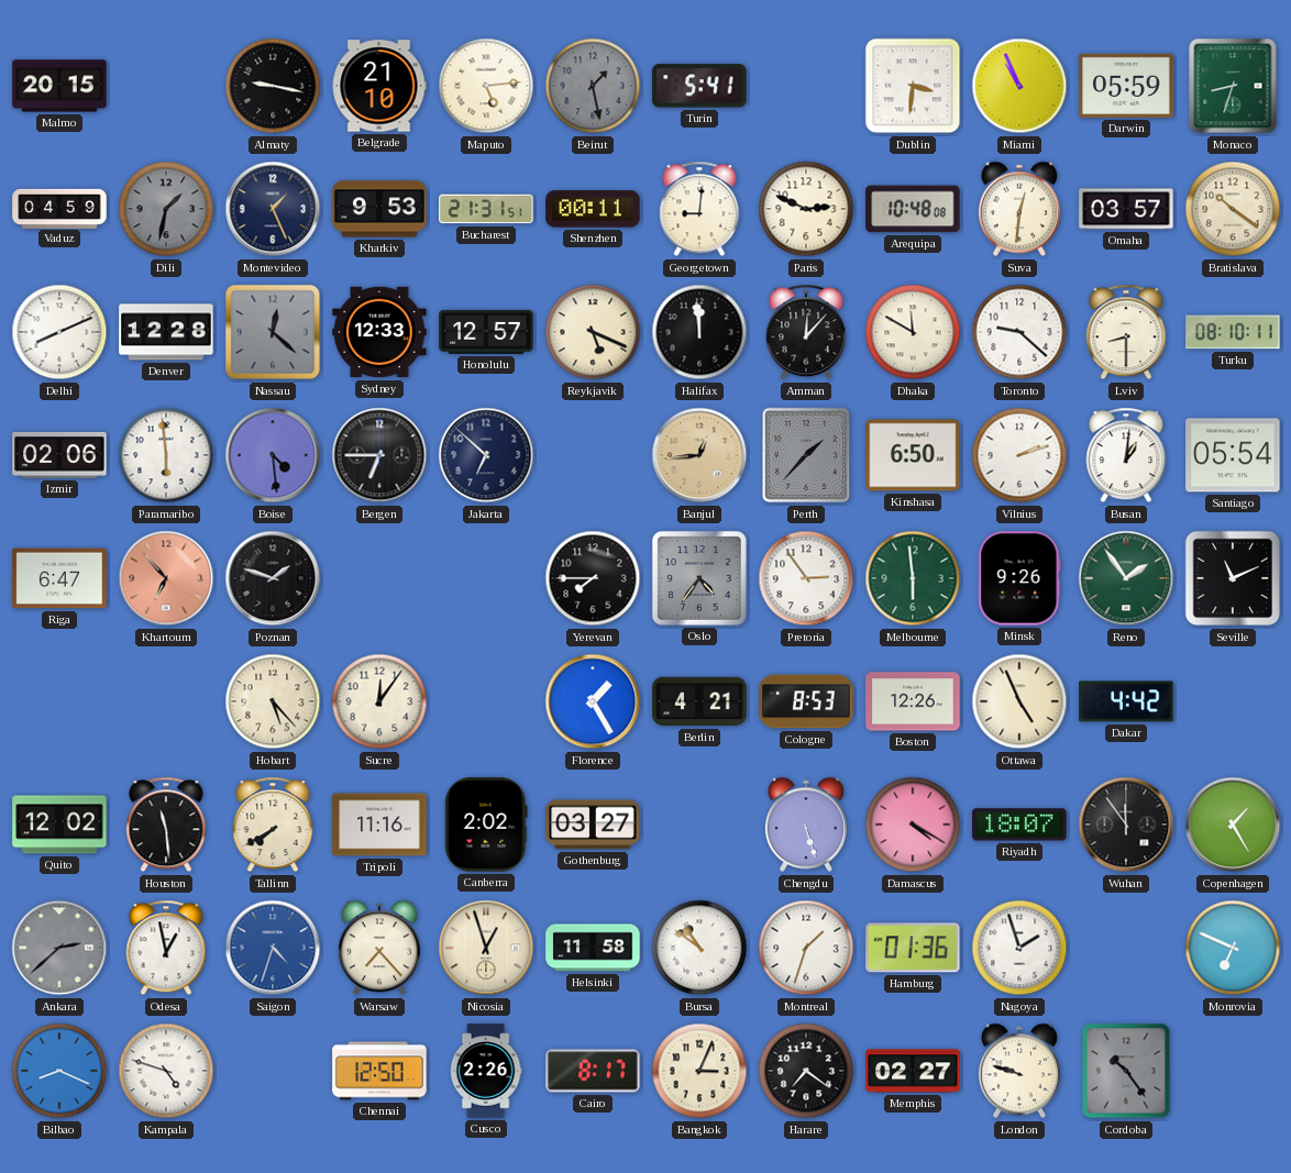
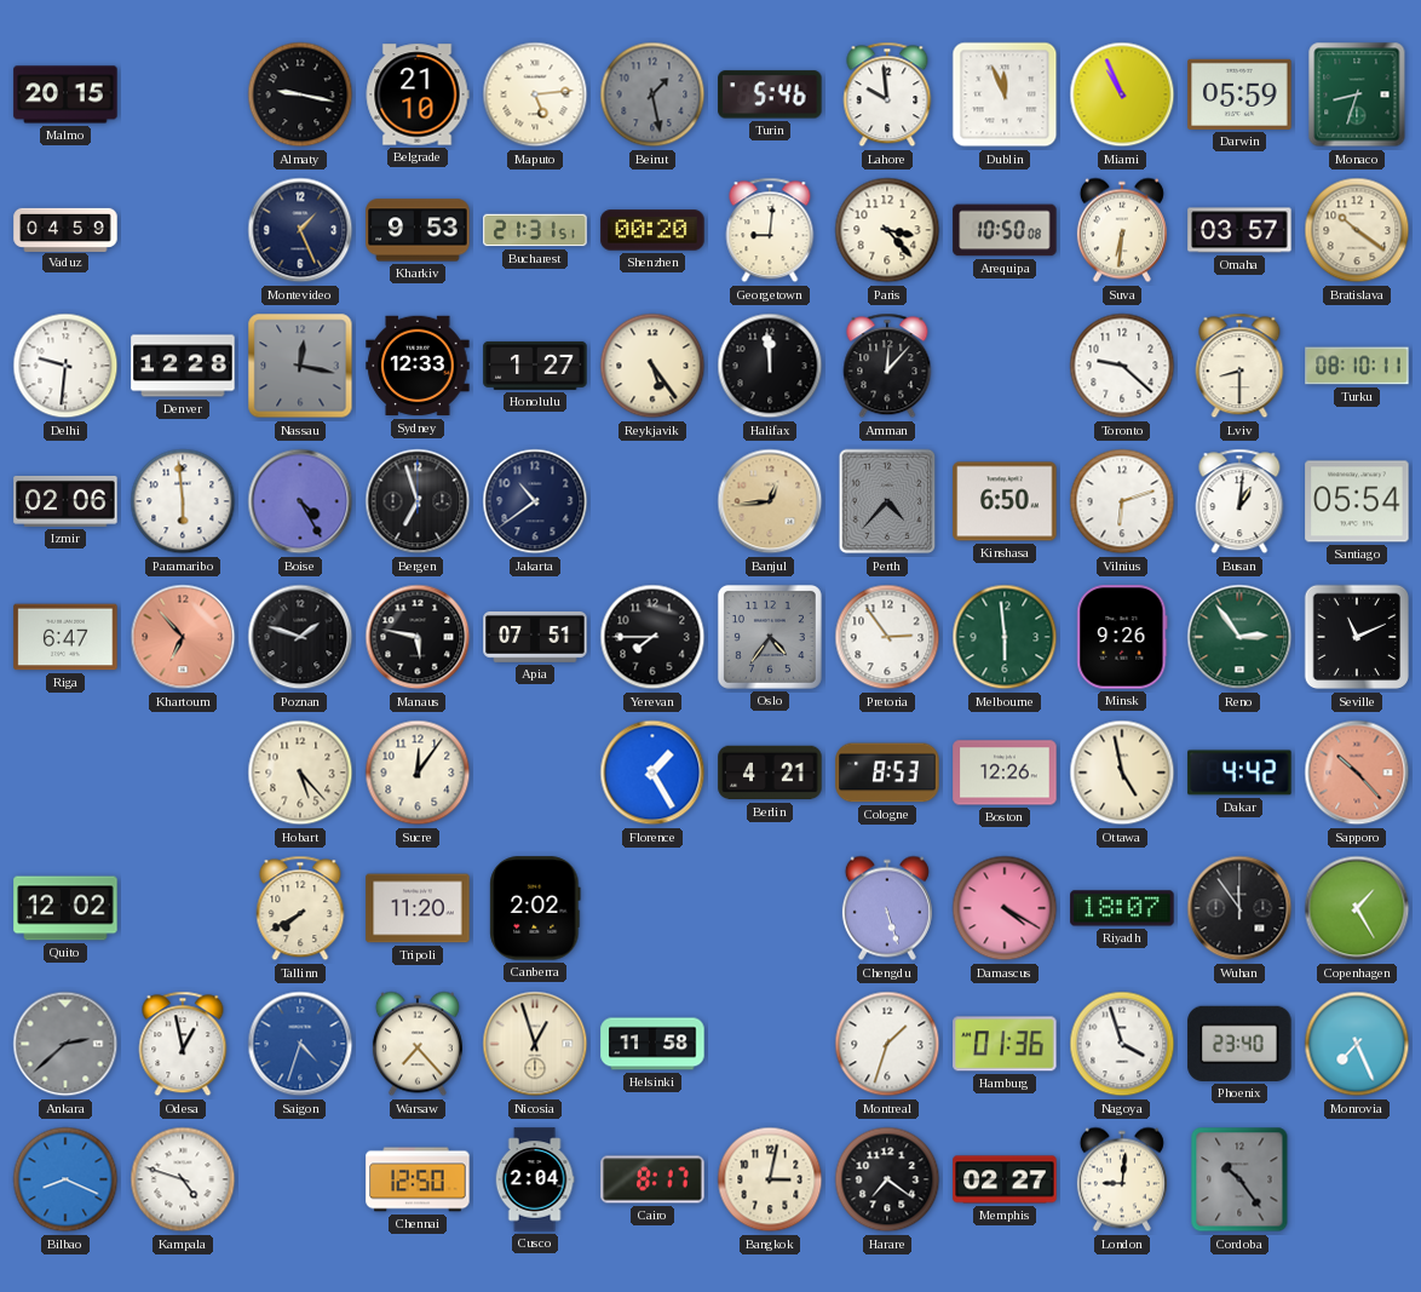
Turin: 5:41 -> 5:46 (770, 94)
Lahore: none -> 9:59 (887, 94)
Dublin: 3:31 -> 11:56 (1005, 94)
Dili: 1:32 -> none (166, 209)
Shenzhen: 00:11 -> 00:20 (652, 230)
Paris: 2:49 -> 3:23 (887, 230)
Arequipa: 10:48 -> 10:50 (1005, 230)
Suva: 12:31 -> 6:31 (1122, 230)
Delhi: 8:11 -> 9:31 (65, 366)
Nassau: 12:22 -> 12:17 (300, 366)
Honolulu: 12:57 -> 1:27 (535, 366)
Reykjavik: 5:19 -> 5:24 (652, 366)
Dhaka: 11:50 -> none (913, 332)
Boise: 4:29 -> 4:25 (300, 501)
Bergen: 6:45 -> 6:57 (418, 501)
Jakarta: 6:52 -> 10:39 (535, 501)
Perth: 1:37 -> 4:37 (887, 501)
Vilnius: 2:12 -> 6:12 (1122, 501)
Manaus: none -> 5:47 (418, 637)
Apia: none -> 07:51 (535, 637)
Reno: 1:54 -> 2:54 (1239, 637)
Ottawa: 4:56 -> 4:58 (1122, 773)
Sapporo: none -> 10:23 (1357, 773)
Houston: 11:29 -> none (166, 825)
Tripoli: 11:16 -> 11:20 (418, 908)
Gothenburg: 03:27 -> none (593, 825)
Bursa: 10:51 -> none (699, 948)
Nagoya: 1:57 -> 3:57 (1122, 1044)
Phoenix: none -> 23:40 (1239, 1044)
Monrovia: 6:49 -> 7:26 (1357, 1044)
Cusco: 2:26 -> 2:04 (535, 1179)
Bangkok: 3:04 -> 3:02 (770, 1179)
London: 9:48 -> 9:01 (1122, 1179)
